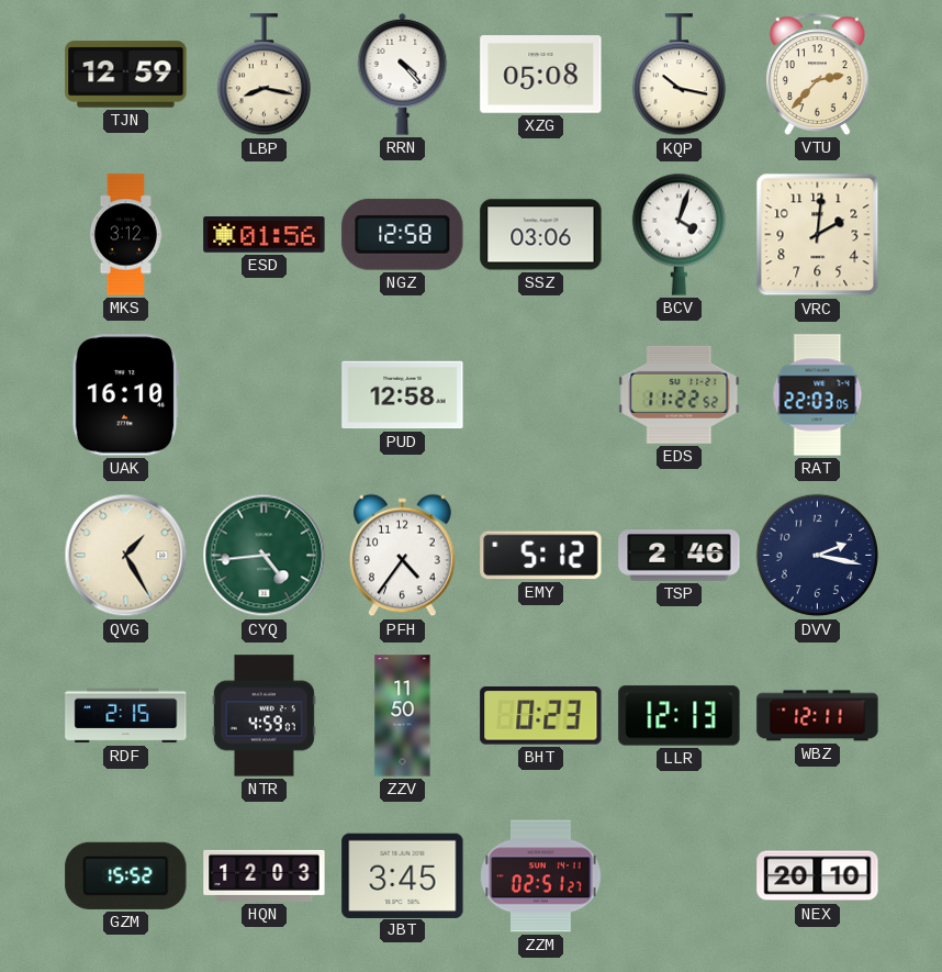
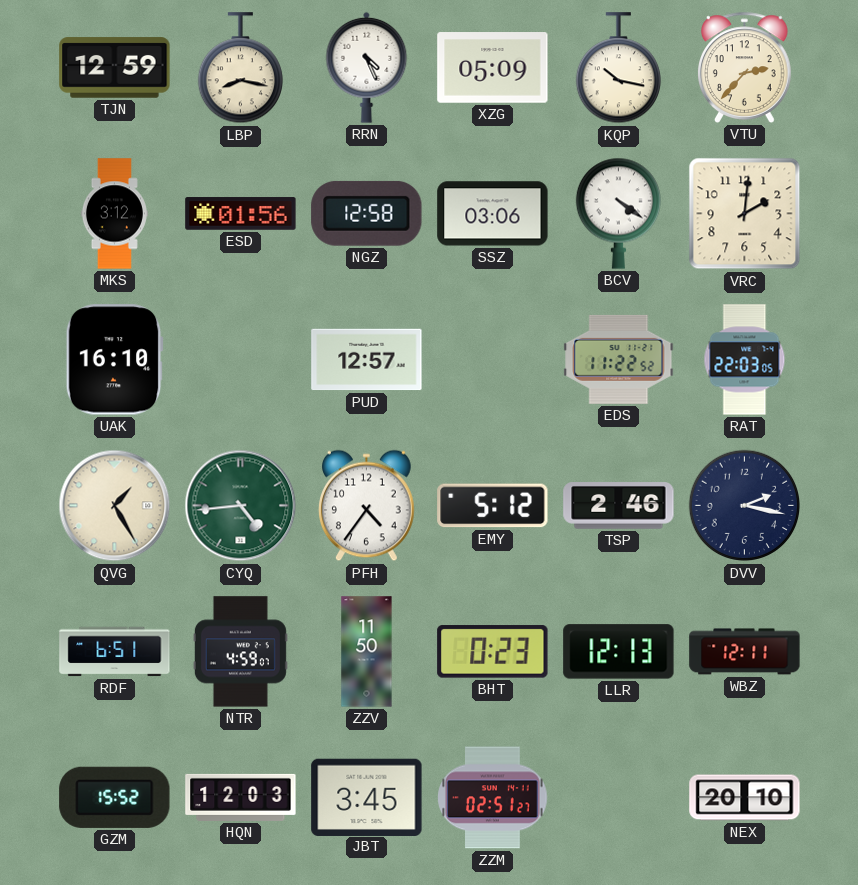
RRN: 4:23 -> 4:26 (367, 67)
XZG: 05:08 -> 05:09 (493, 68)
BCV: 4:03 -> 4:21 (618, 213)
PUD: 12:58 -> 12:57 (367, 360)
RDF: 2:15 -> 6:51 (115, 652)
